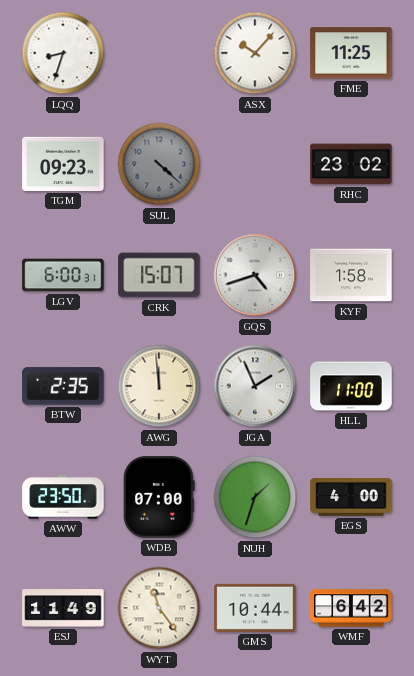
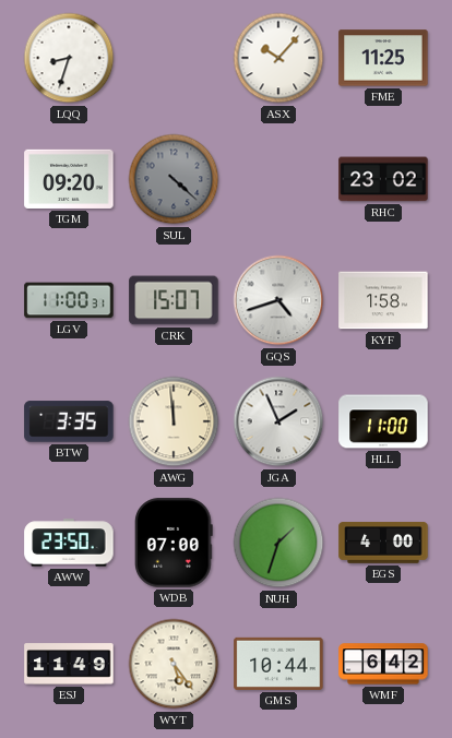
TGM: 09:23 -> 09:20 (69, 179)
LGV: 6:00 -> 11:00 (69, 300)
BTW: 2:35 -> 3:35 (69, 421)
WYT: 11:24 -> 5:24 (174, 664)
